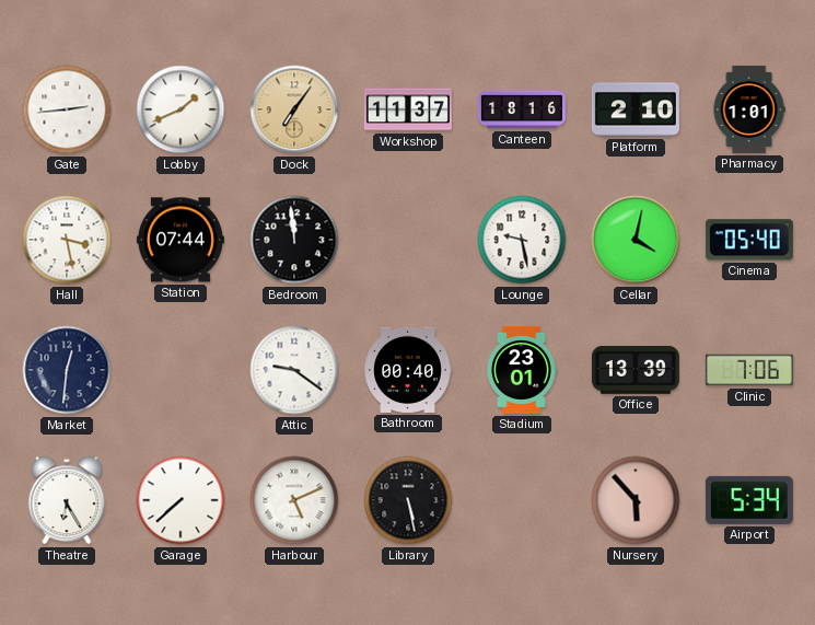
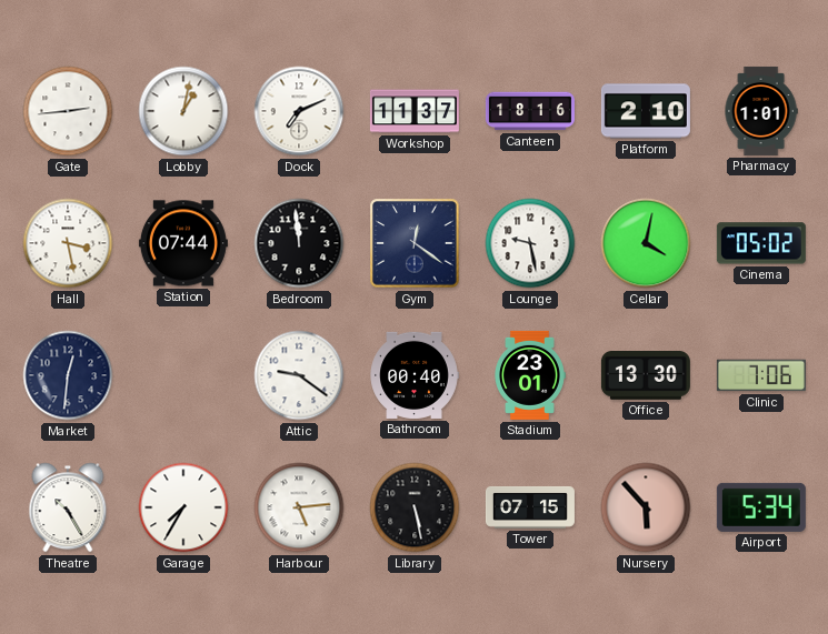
Lobby: 1:41 -> 1:02 (183, 111)
Dock: 7:06 -> 7:11 (299, 111)
Dock dial: champagne -> white (299, 111)
Gym: none -> 12:21 (415, 243)
Cinema: 05:40 -> 05:02 (761, 243)
Office: 13:39 -> 13:30 (646, 376)
Theatre: 6:25 -> 10:25 (68, 507)
Garage: 7:38 -> 7:35 (183, 507)
Harbour: 5:11 -> 5:14 (299, 507)
Tower: none -> 07:15 (530, 507)
